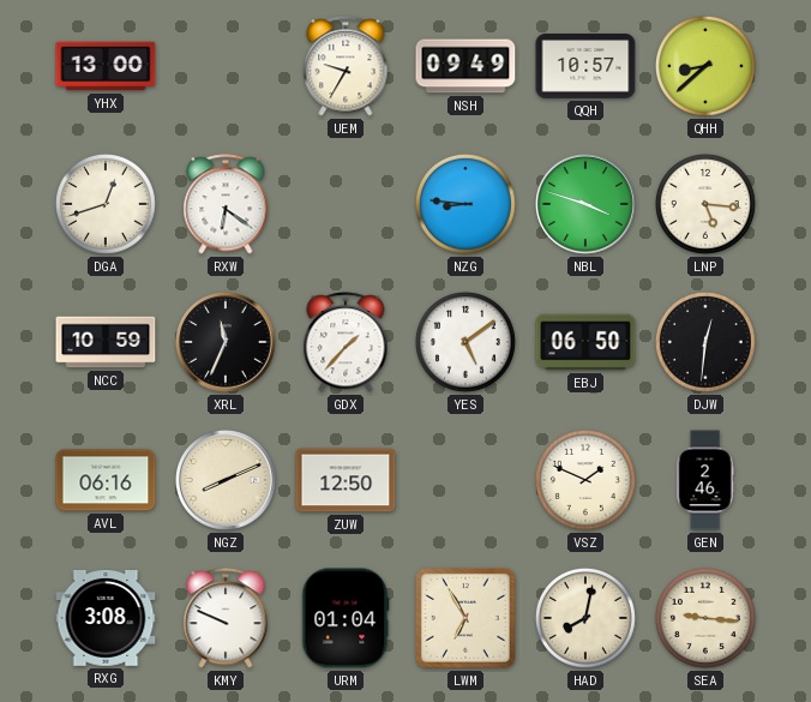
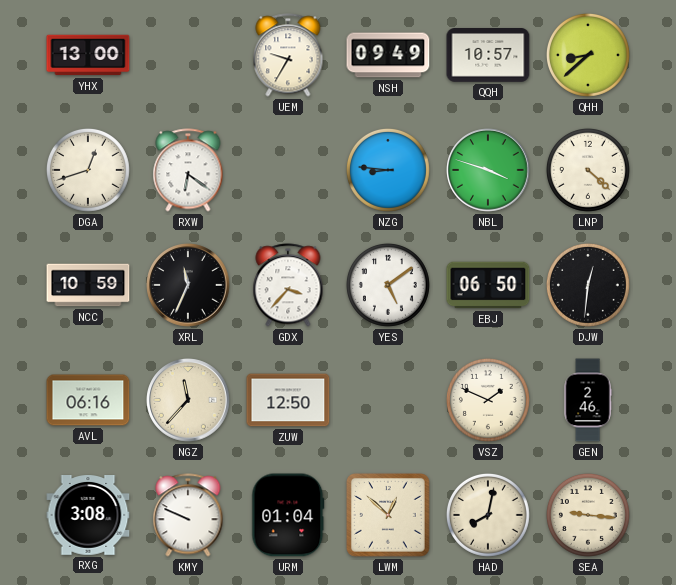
LNP: 5:16 -> 4:22 (588, 170)
GDX: 1:37 -> 3:37 (288, 285)
NGZ: 8:11 -> 11:37 (188, 400)
LWM: 6:55 -> 12:52 (389, 516)
